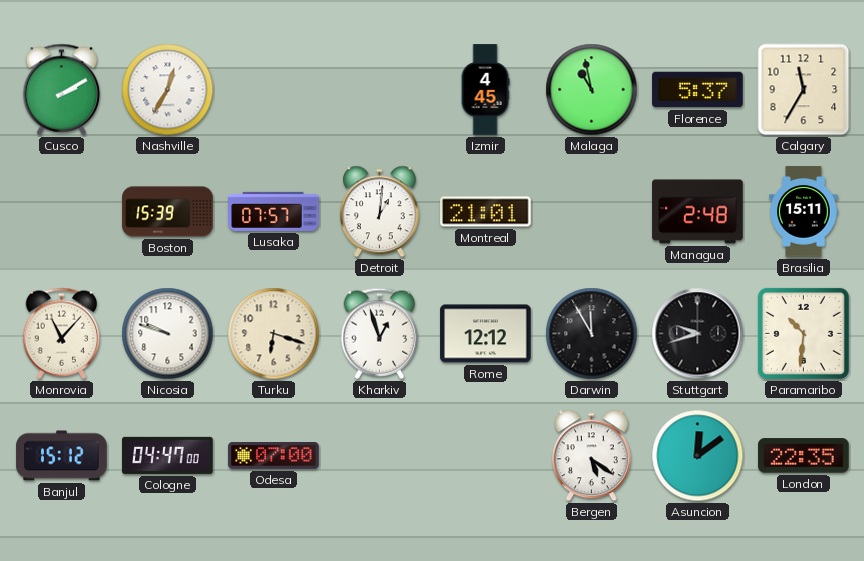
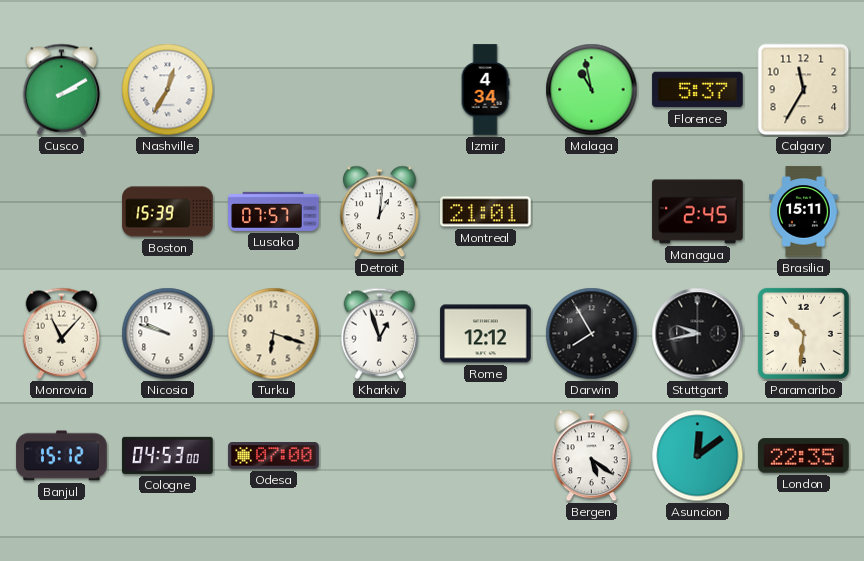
Izmir: 4:45 -> 4:34 (485, 90)
Managua: 2:48 -> 2:45 (698, 212)
Darwin: 11:55 -> 7:55 (592, 334)
Stuttgart: 9:42 -> 9:43 (698, 334)
Cologne: 04:47 -> 04:53 (168, 455)
